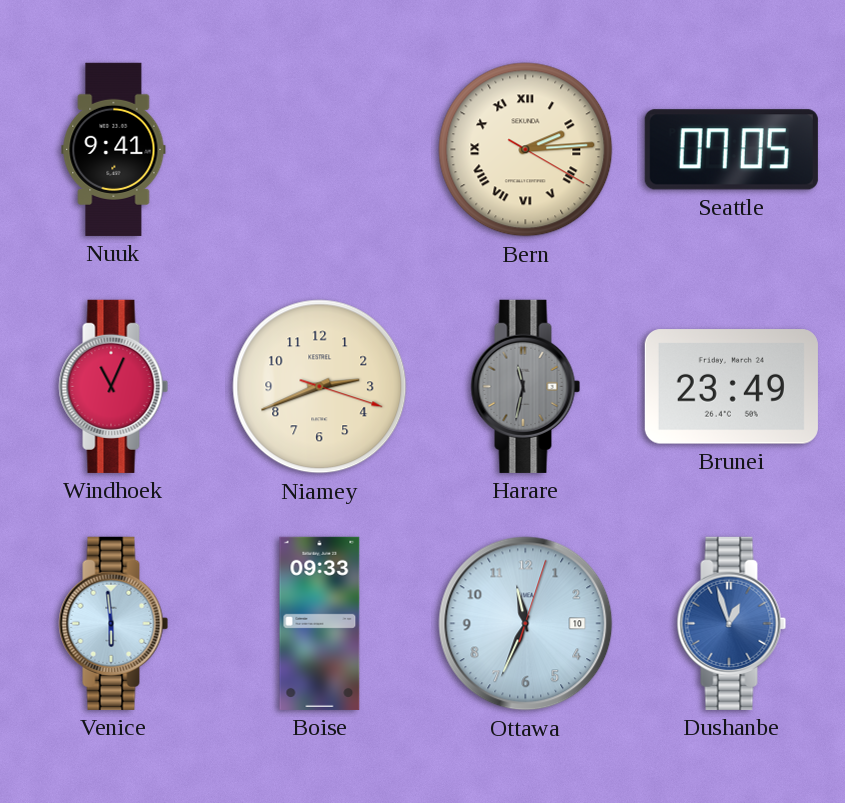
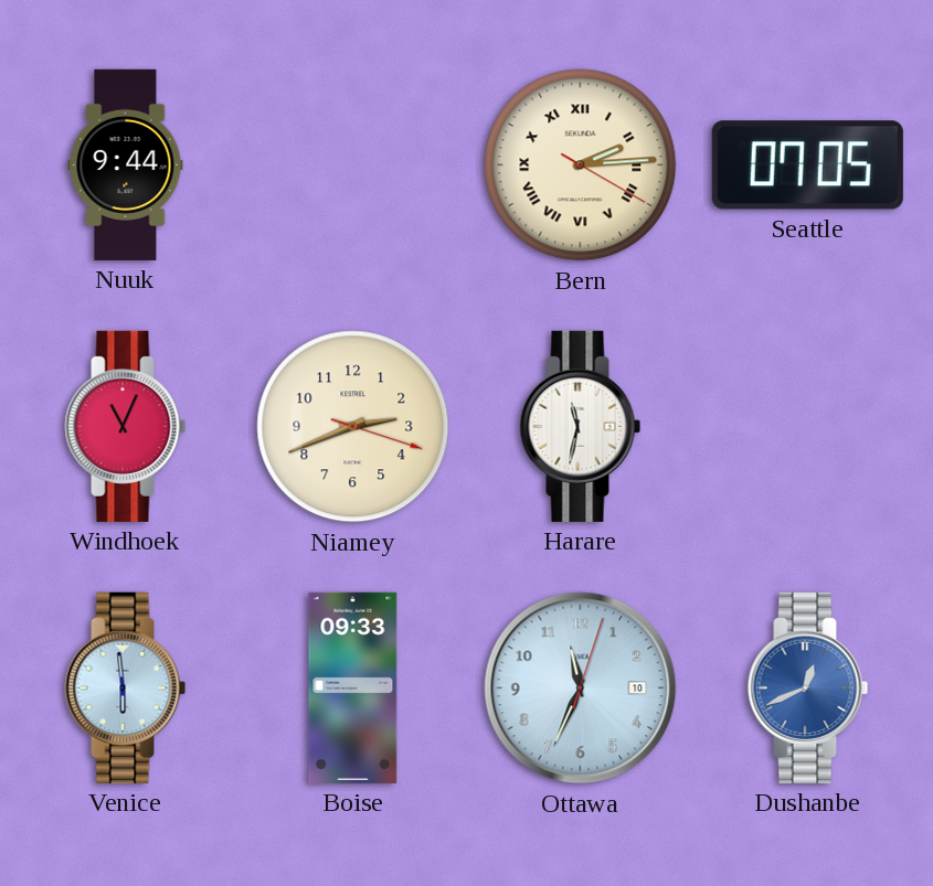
Nuuk: 9:41 -> 9:44 (126, 164)
Harare dial: grey -> white (581, 426)
Brunei: 23:49 -> none (731, 387)
Dushanbe: 12:57 -> 12:41 (808, 687)
